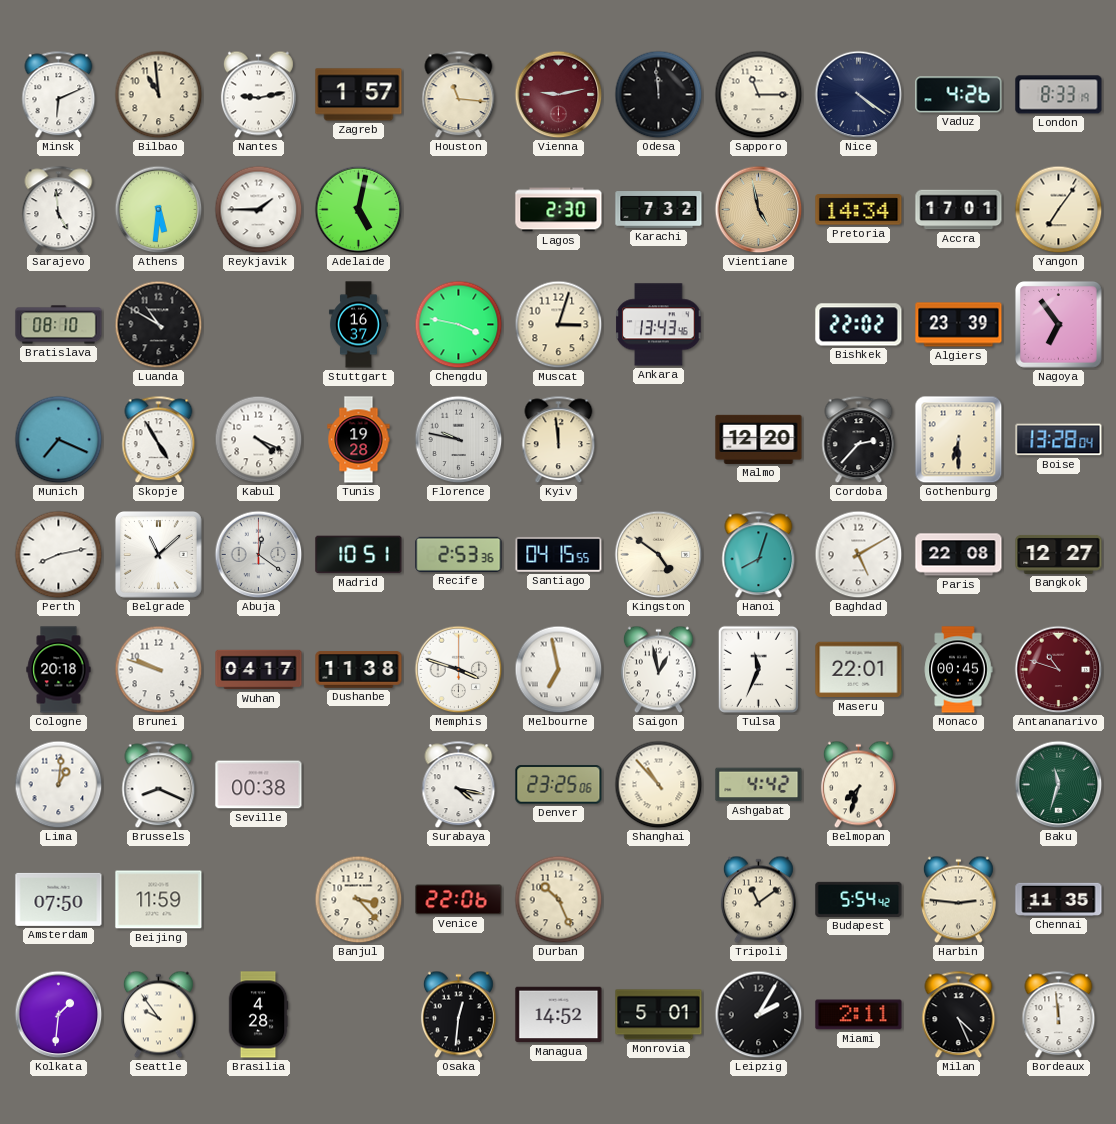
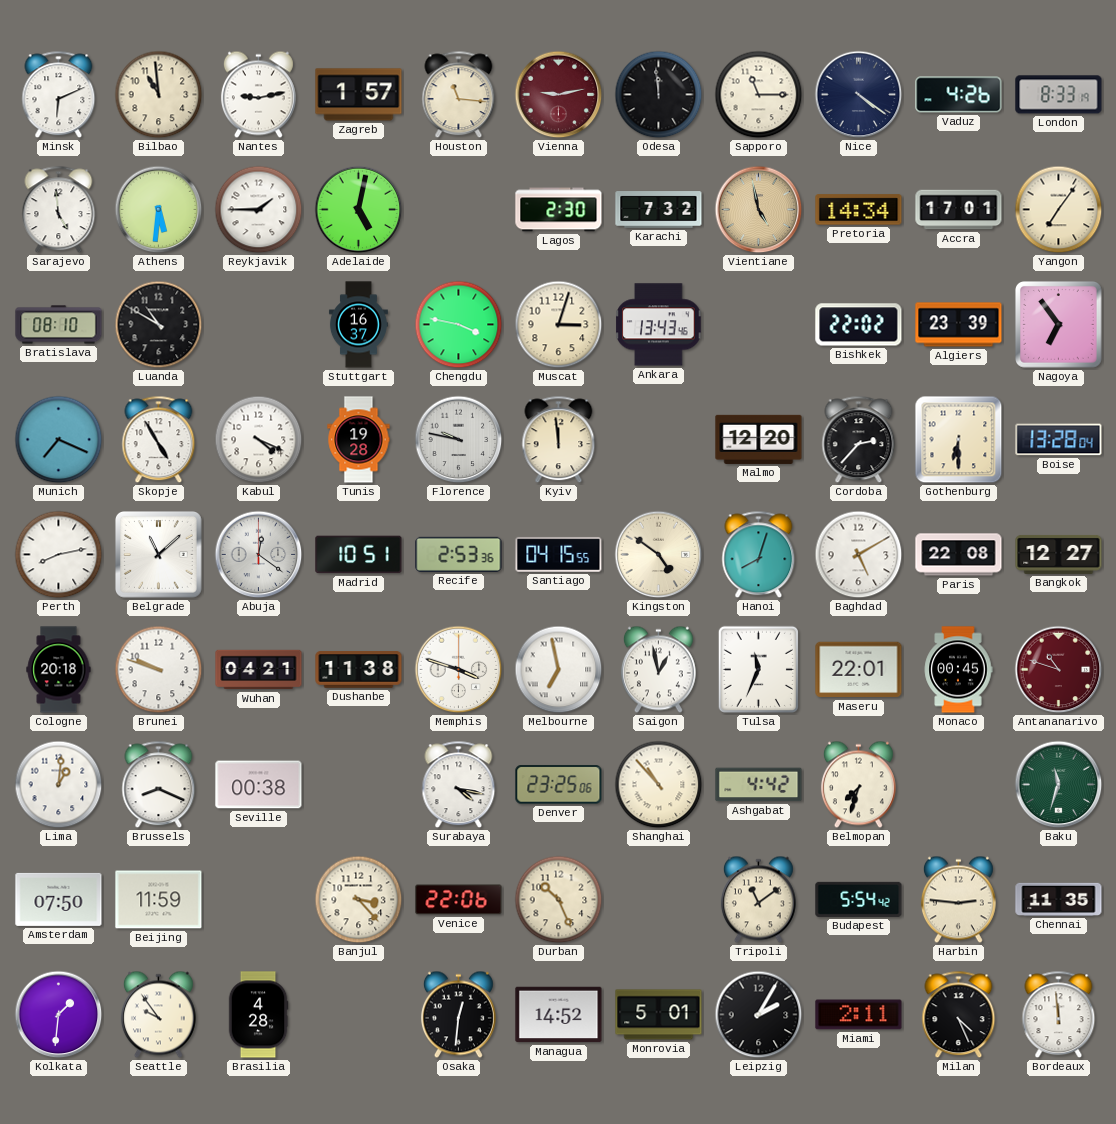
Wuhan: 04:17 -> 04:21 (259, 670)
